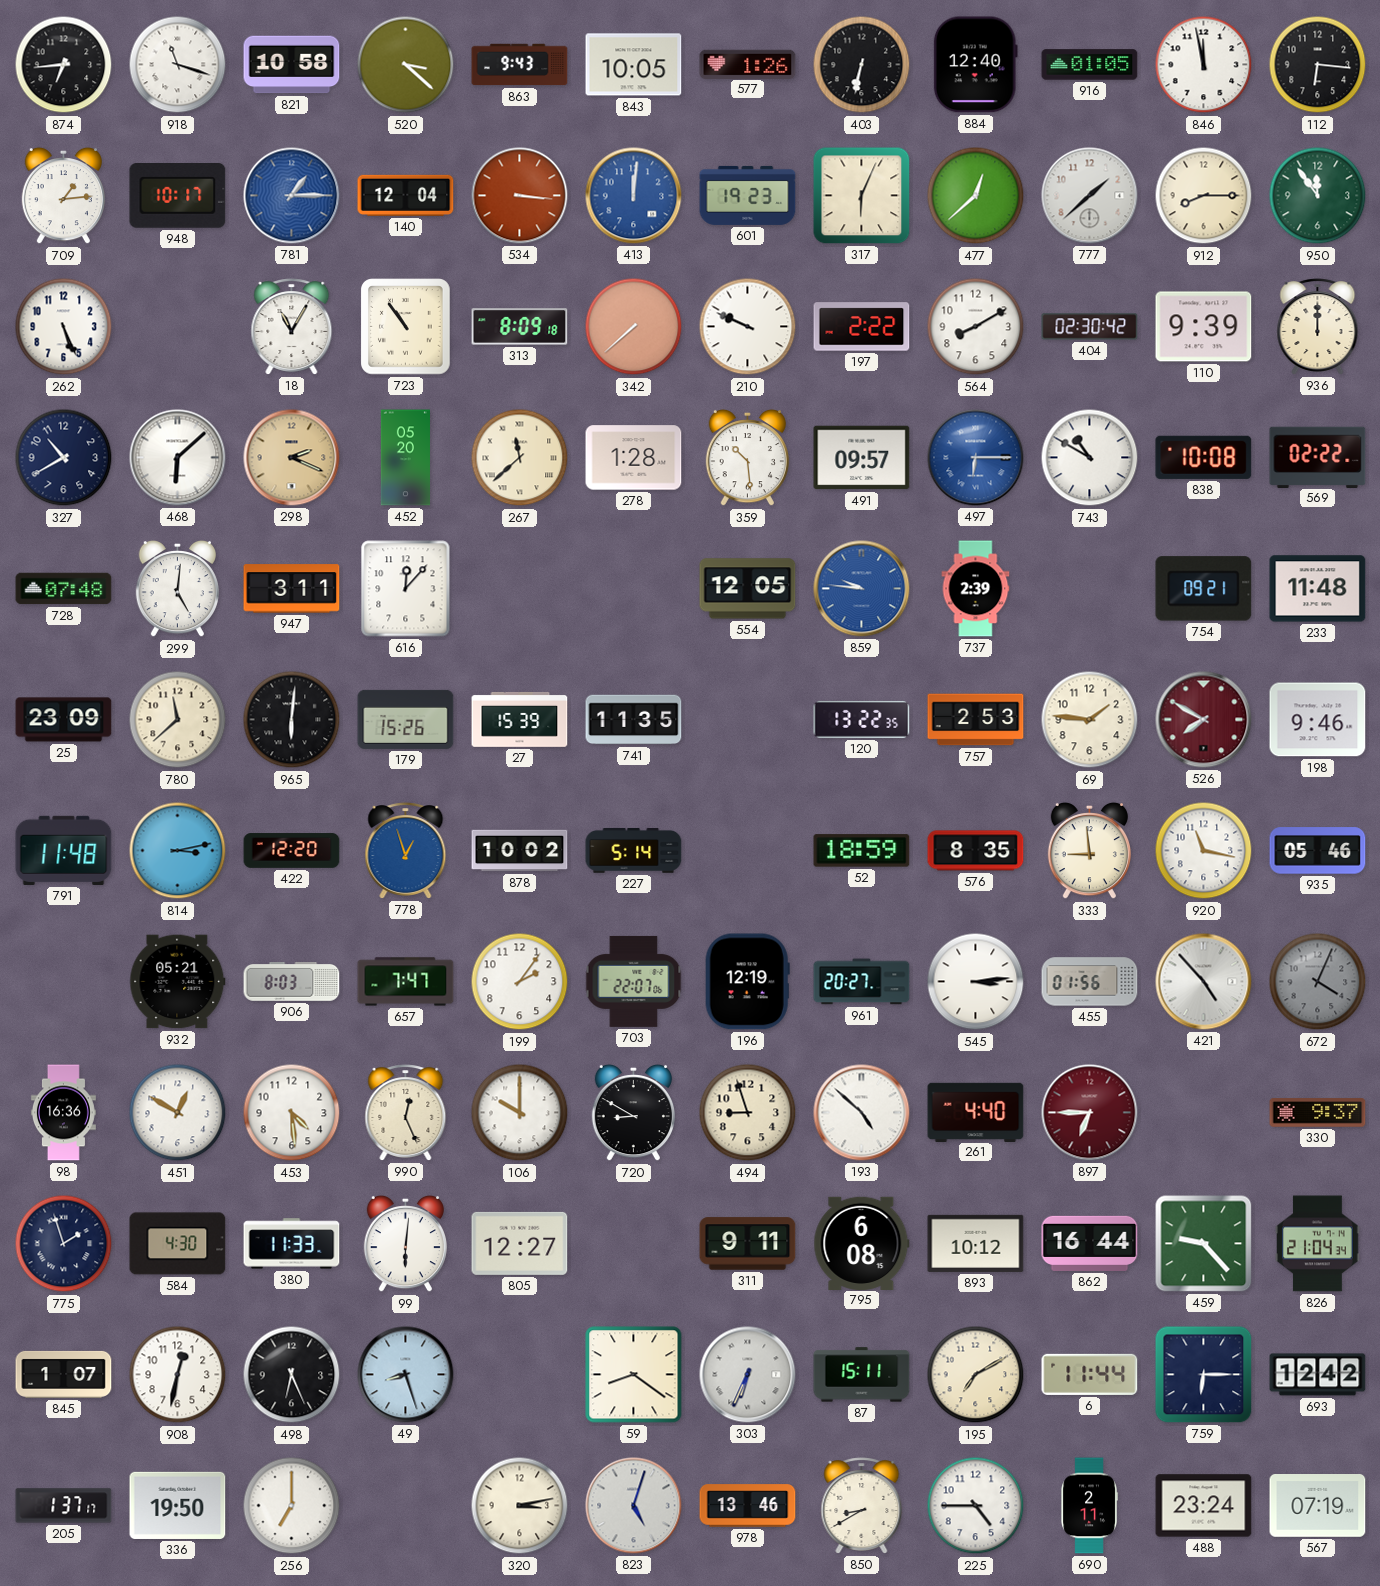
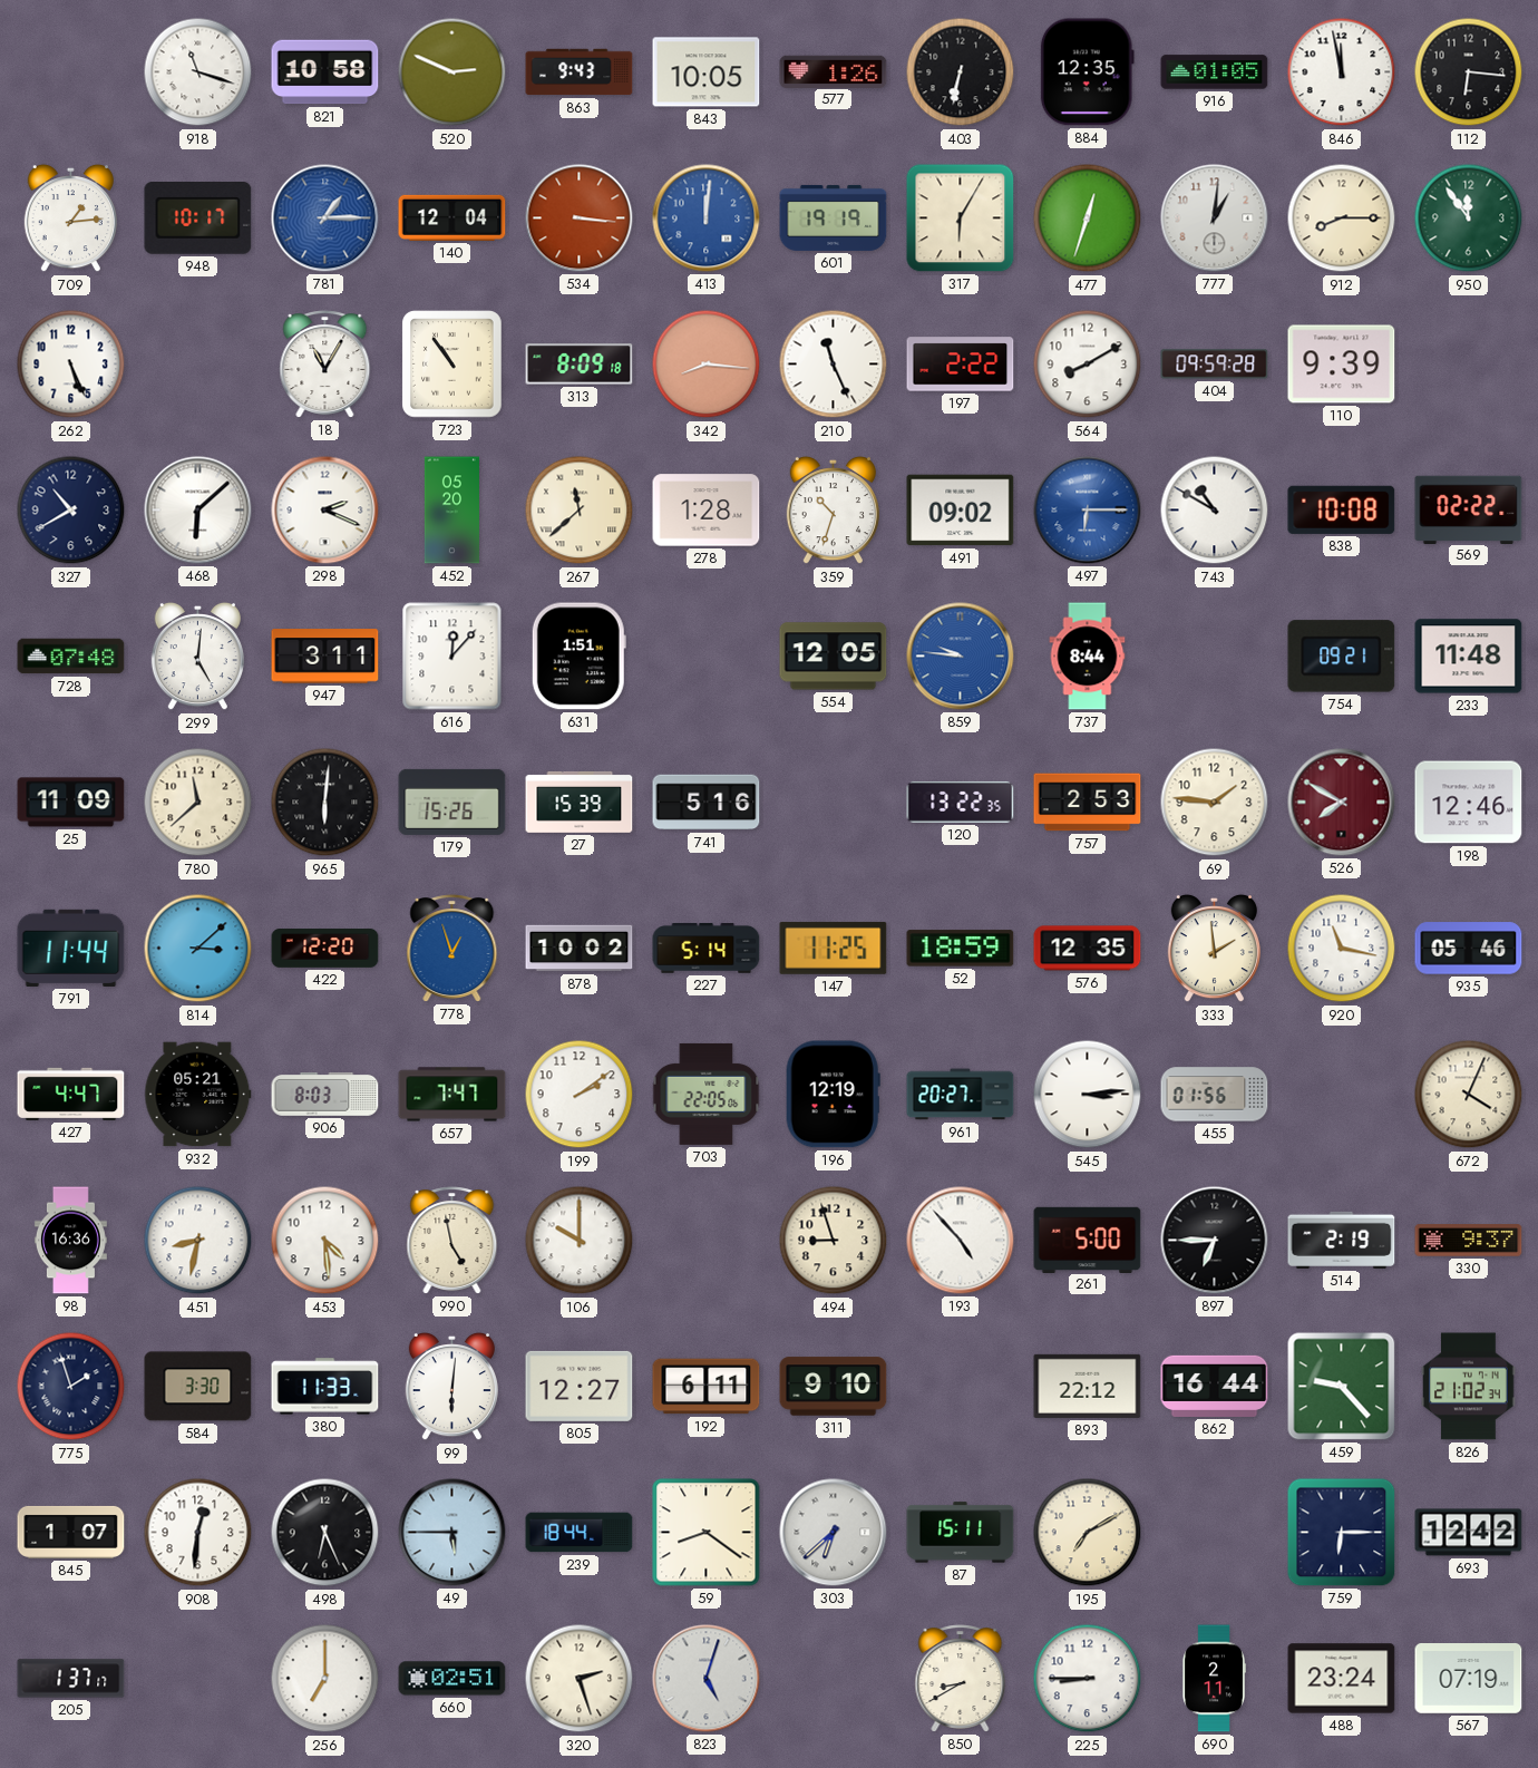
874: 6:44 -> none (64, 65)
520: 3:22 -> 2:49 (452, 72)
884: 12:40 -> 12:35 (1087, 72)
601: 19:23 -> 19:19 (834, 217)
317: 6:04 -> 6:05 (961, 218)
477: 12:38 -> 12:33 (1088, 218)
777: 1:38 -> 1:01 (1215, 218)
342: 7:38 -> 8:16 (707, 365)
210: 9:49 -> 11:26 (834, 365)
404: 02:30 -> 09:59 (1215, 365)
936: 12:00 -> none (1318, 327)
298 dial: champagne -> white (325, 511)
359: 10:29 -> 10:33 (833, 511)
491: 09:57 -> 09:02 (961, 511)
631: none -> 1:51 (578, 657)
737: 2:39 -> 8:44 (1088, 657)
25: 23:09 -> 11:09 (71, 803)
741: 11:35 -> 5:16 (707, 803)
198: 9:46 -> 12:46 (1469, 803)
791: 11:48 -> 11:44 (71, 948)
814: 3:13 -> 3:08 (198, 949)
147: none -> 11:25 (834, 948)
576: 8:35 -> 12:35 (1088, 949)
333: 8:59 -> 1:59 (1214, 949)
427: none -> 4:47 (71, 1094)
199: 2:06 -> 2:09 (580, 1095)
703: 22:07 -> 22:05 (707, 1094)
421: 4:53 -> none (1204, 982)
672 dial: grey -> cream (1469, 1095)
451: 12:50 -> 8:32 (198, 1241)
990: 12:26 -> 4:58 (452, 1241)
720: 8:50 -> none (633, 1113)
193: 4:52 -> 4:53 (961, 1241)
261: 4:40 -> 5:00 (1088, 1240)
897 dial: burgundy -> black (1215, 1241)
514: none -> 2:19 (1342, 1240)
584: 4:30 -> 3:30 (198, 1387)
192: none -> 6:11 (707, 1387)
311: 9:11 -> 9:10 (834, 1387)
795: 6:08 -> none (862, 1243)
893: 10:12 -> 22:12 (1088, 1386)
826: 21:04 -> 21:02 (1469, 1387)
908: 12:32 -> 12:31 (198, 1533)
49: 8:27 -> 5:45 (452, 1533)
239: none -> 18:44 (580, 1533)
303: 6:34 -> 6:38 (834, 1533)
6: 11:44 -> none (1090, 1374)
336: 19:50 -> none (178, 1505)
660: none -> 02:51 (452, 1679)
320: 3:13 -> 2:27 (580, 1679)
978: 13:46 -> none (748, 1506)
225: 4:45 -> 8:45 (1088, 1679)
